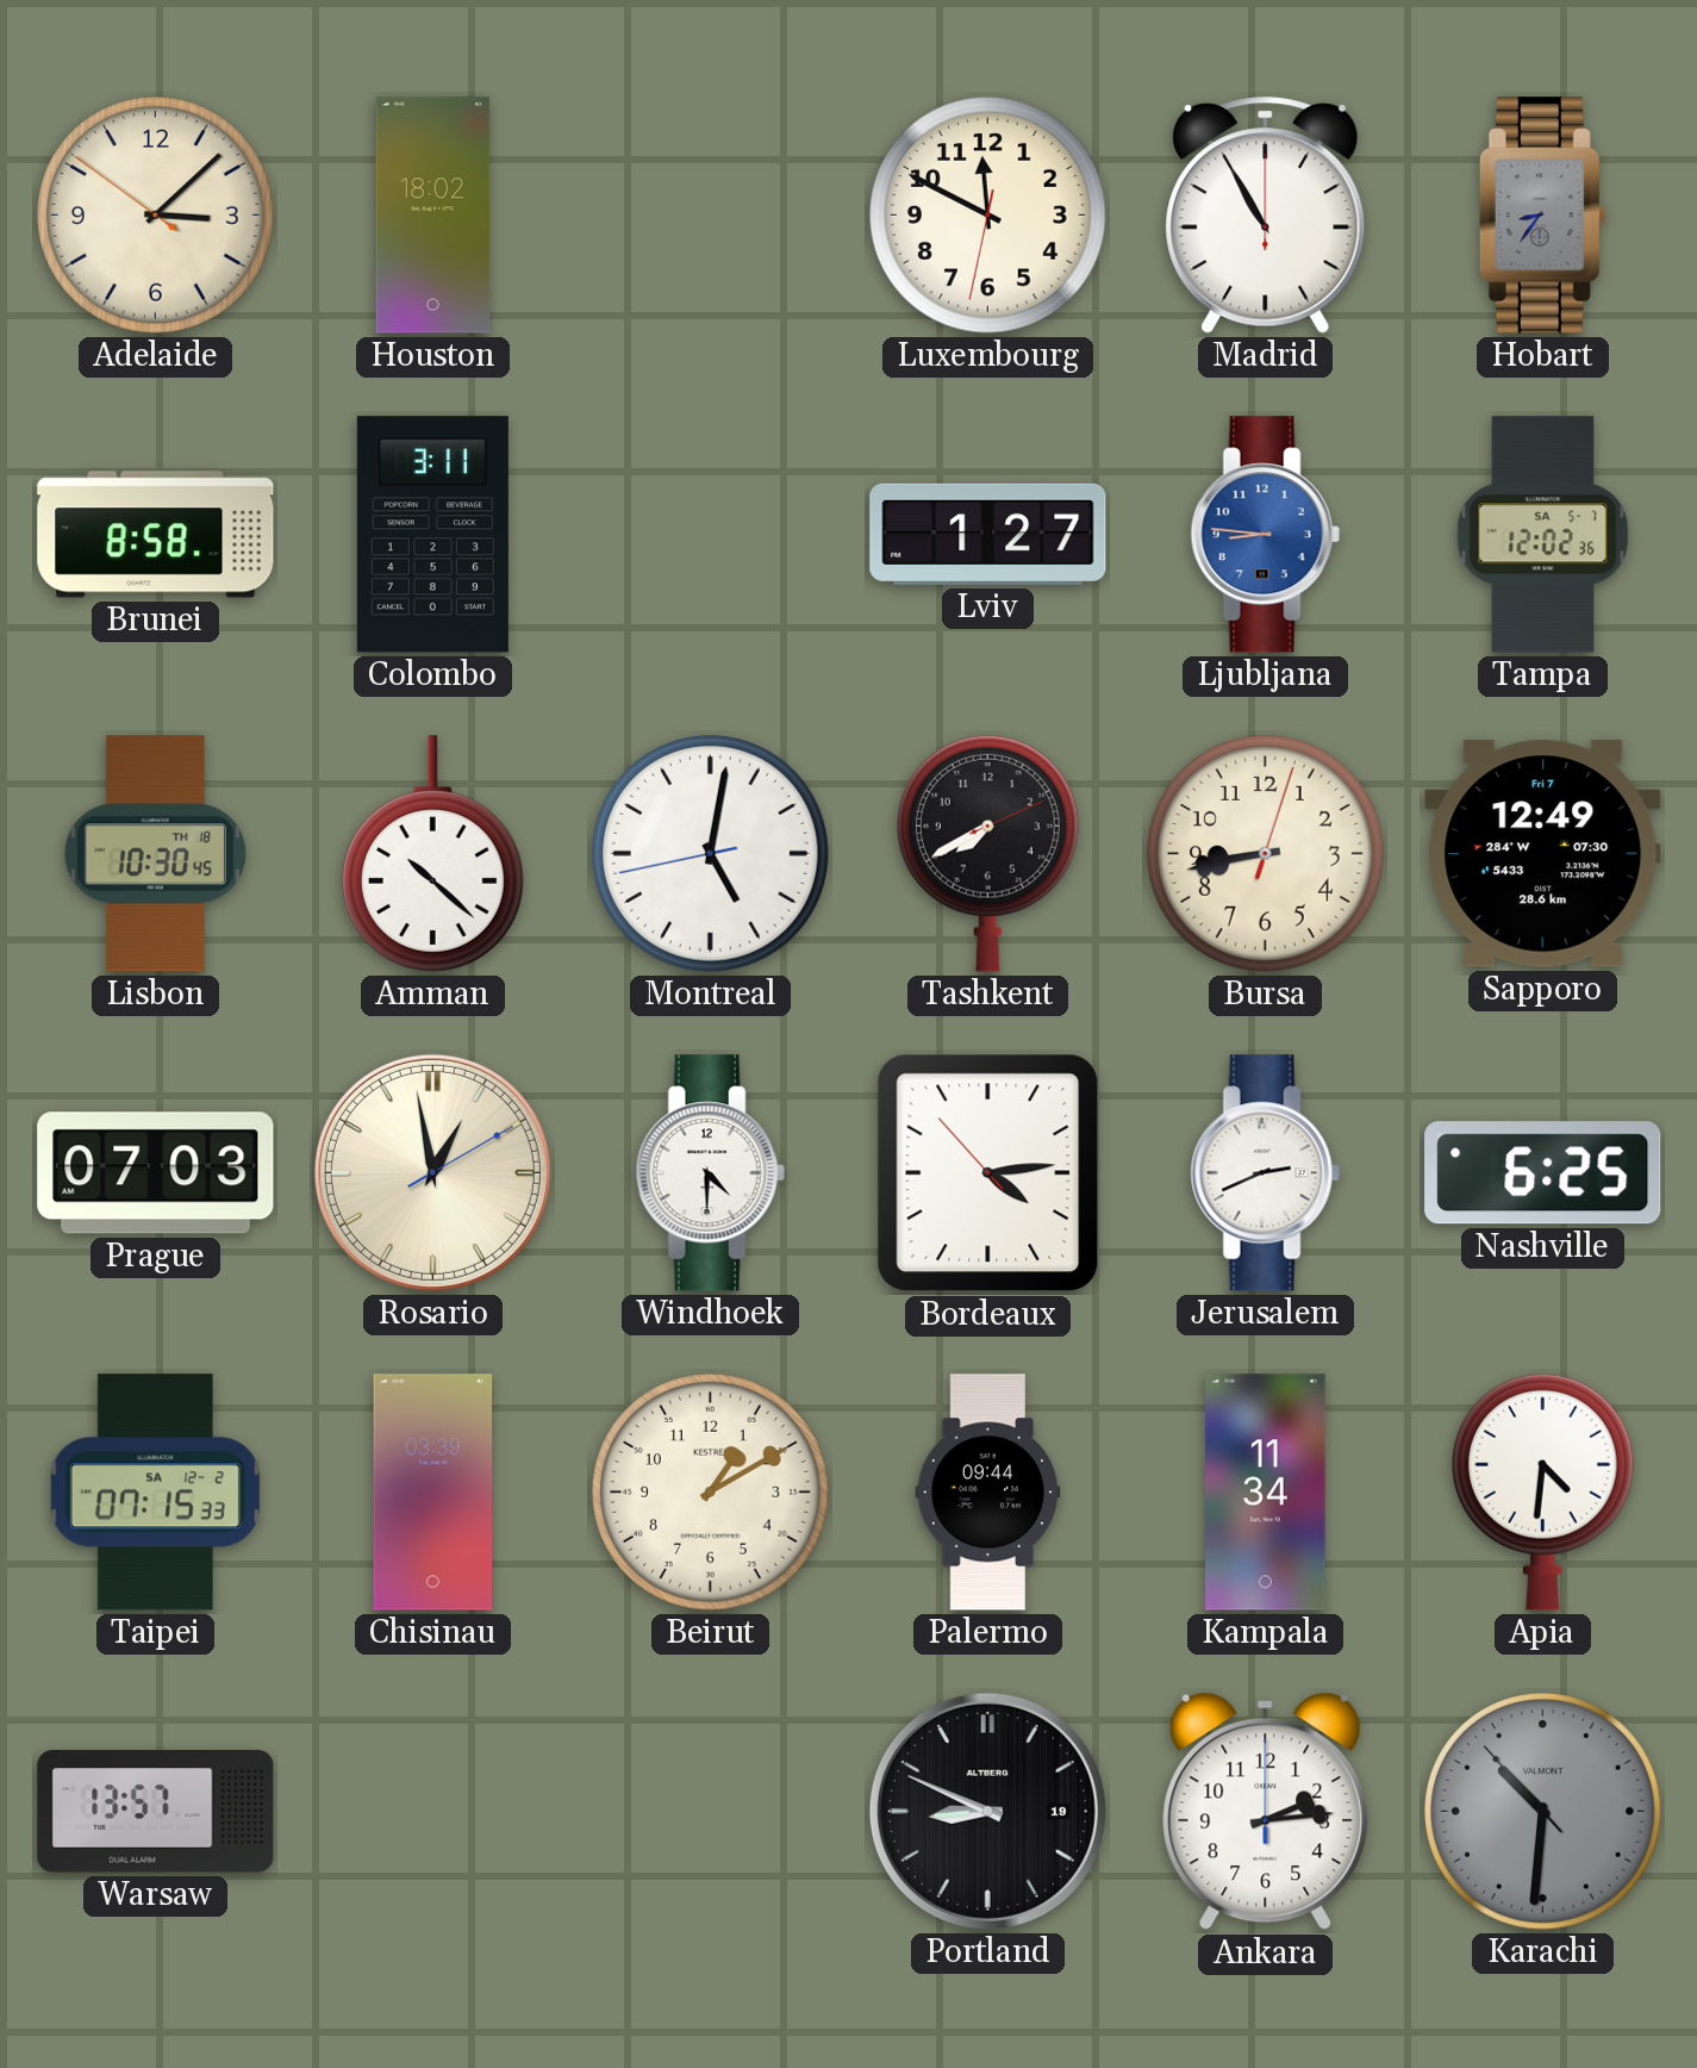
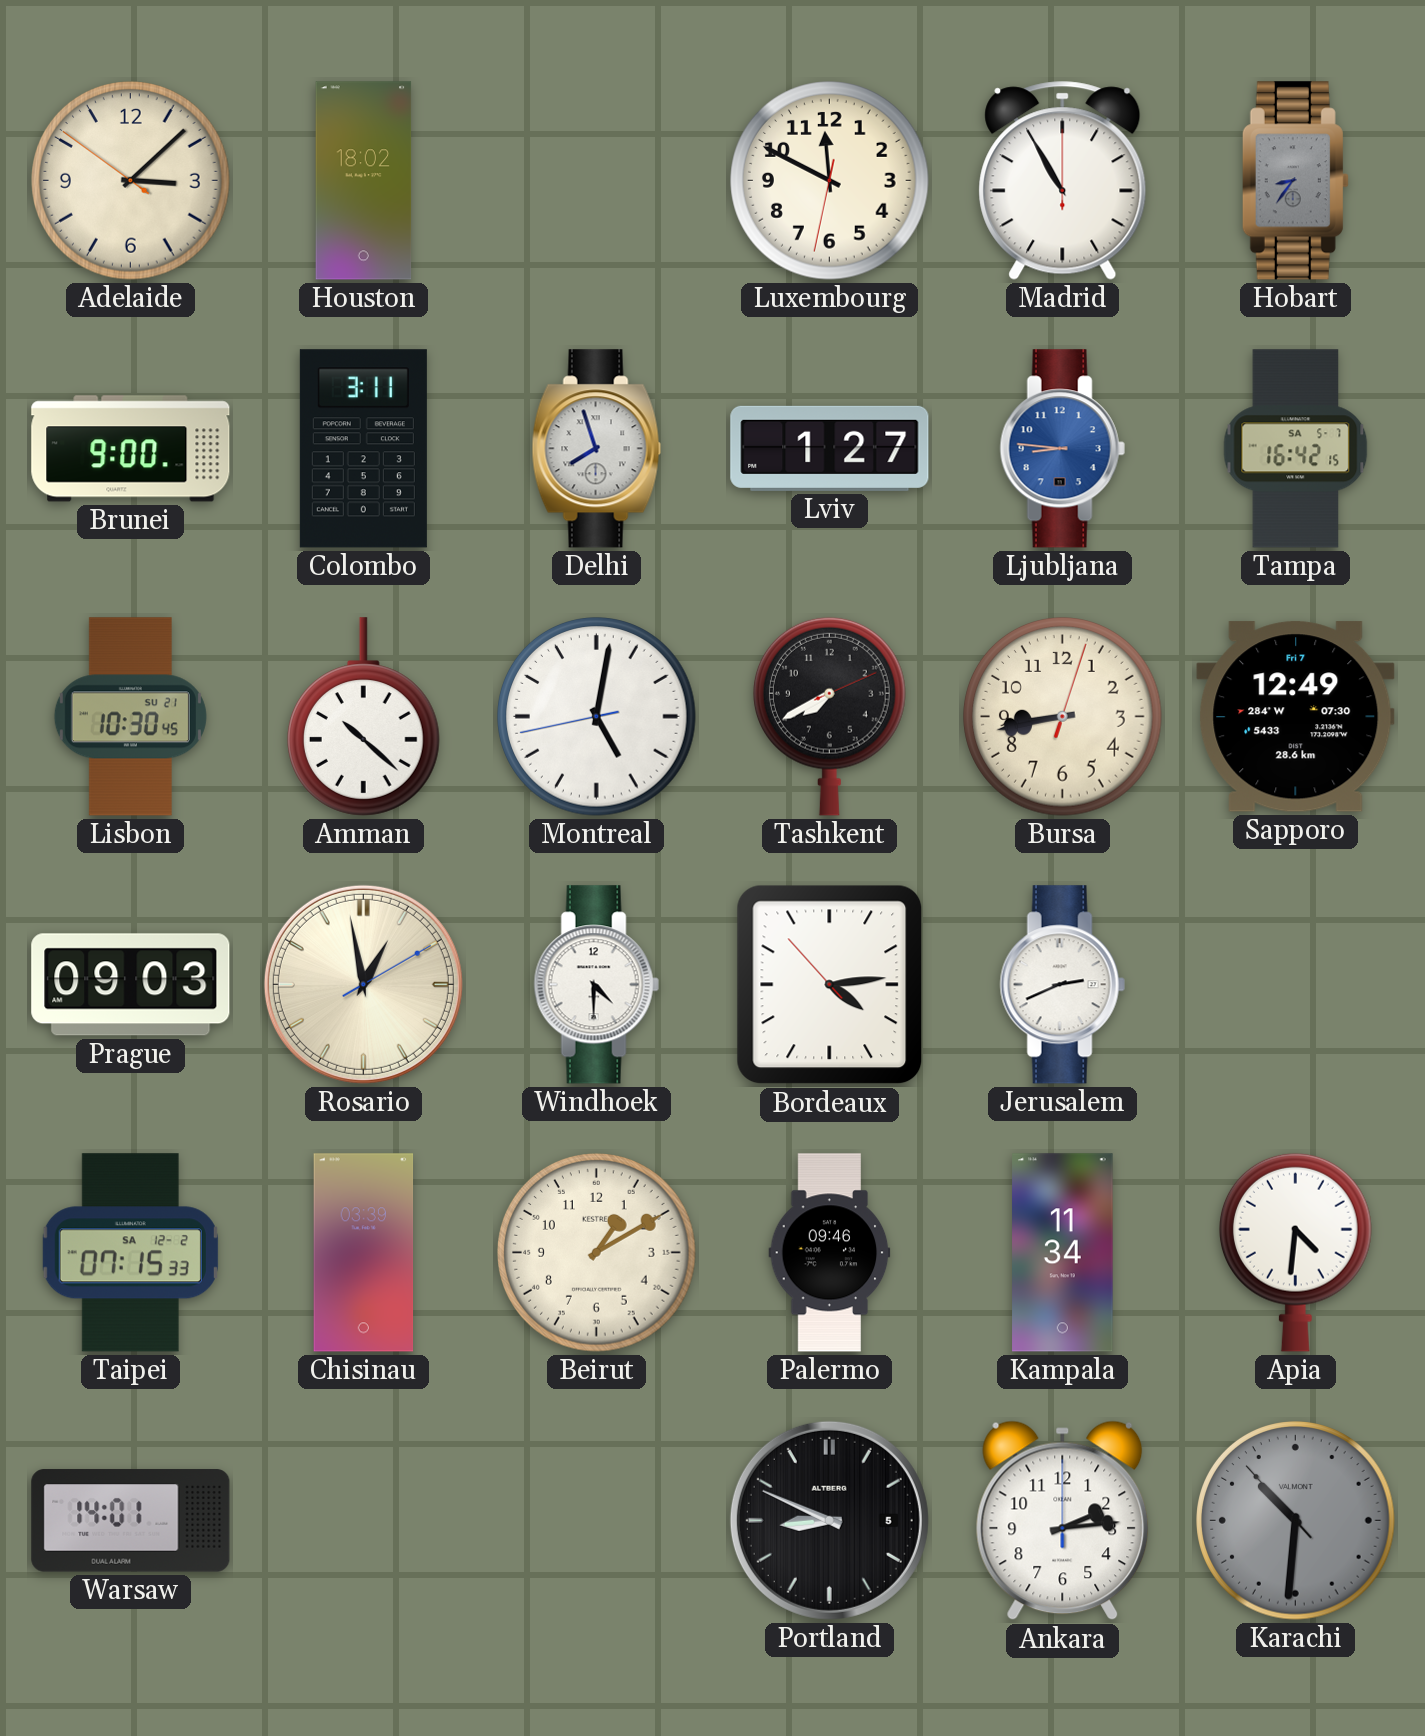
Brunei: 8:58 -> 9:00 (131, 449)
Delhi: none -> 7:57 (596, 449)
Tampa: 12:02 -> 16:42 (1296, 449)
Lisbon date: TH 18 -> SU 21 (130, 717)
Prague: 07:03 -> 09:03 (131, 985)
Nashville: 6:25 -> none (1543, 1173)
Palermo: 09:44 -> 09:46 (830, 1253)
Warsaw: 13:57 -> 14:01 (131, 1521)
Portland date: 19 -> 5 (829, 1520)
